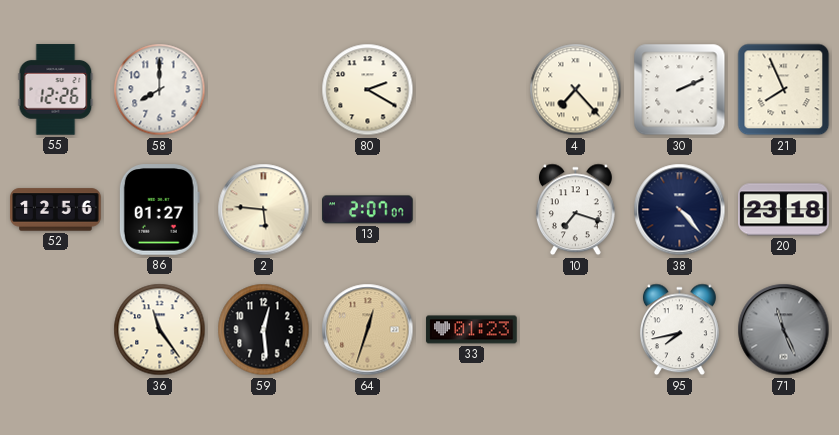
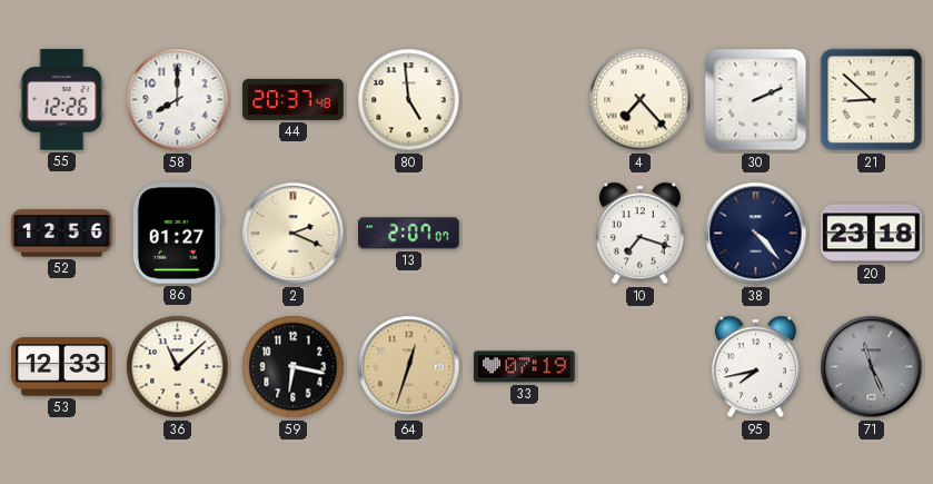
44: none -> 20:37 (294, 99)
80: 2:20 -> 4:59 (409, 100)
21: 7:56 -> 8:52 (872, 100)
2: 5:46 -> 2:19 (294, 234)
53: none -> 12:33 (62, 367)
36: 11:24 -> 11:08 (178, 367)
59: 12:29 -> 6:17 (294, 367)
33: 01:23 -> 07:19 (525, 367)
